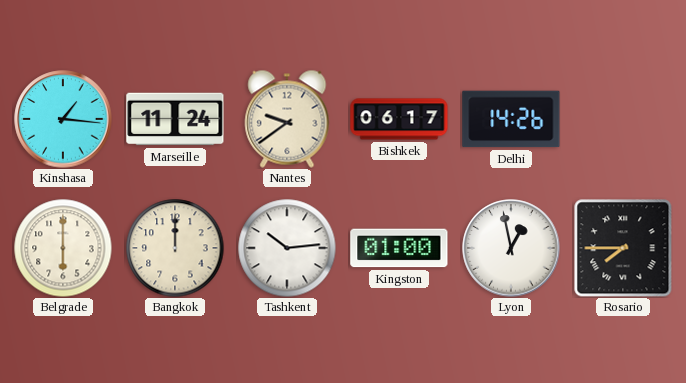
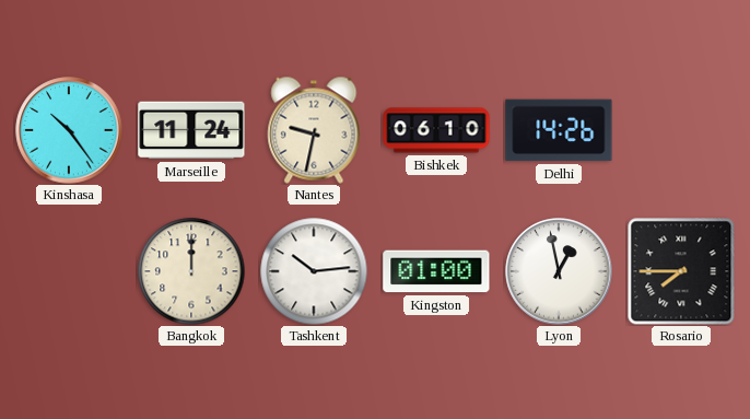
Kinshasa: 1:16 -> 10:24 (69, 130)
Nantes: 9:39 -> 9:32 (314, 130)
Bishkek: 06:17 -> 06:10 (436, 130)
Belgrade: 6:00 -> none (63, 248)
